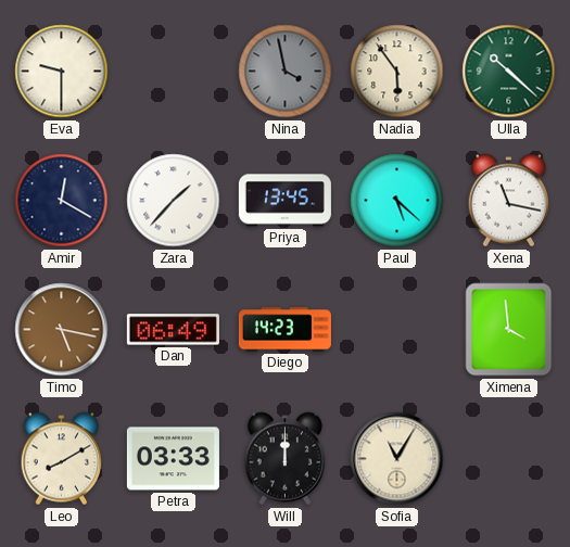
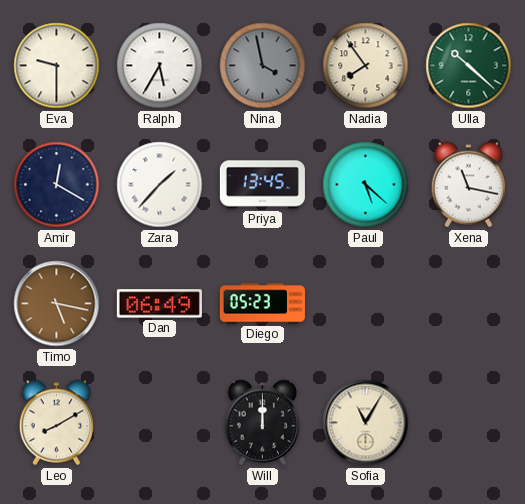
Ralph: none -> 5:35 (160, 66)
Nadia: 5:54 -> 7:54 (366, 66)
Diego: 14:23 -> 05:23 (262, 304)
Ximena: 3:59 -> none (509, 330)
Petra: 03:33 -> none (173, 459)
